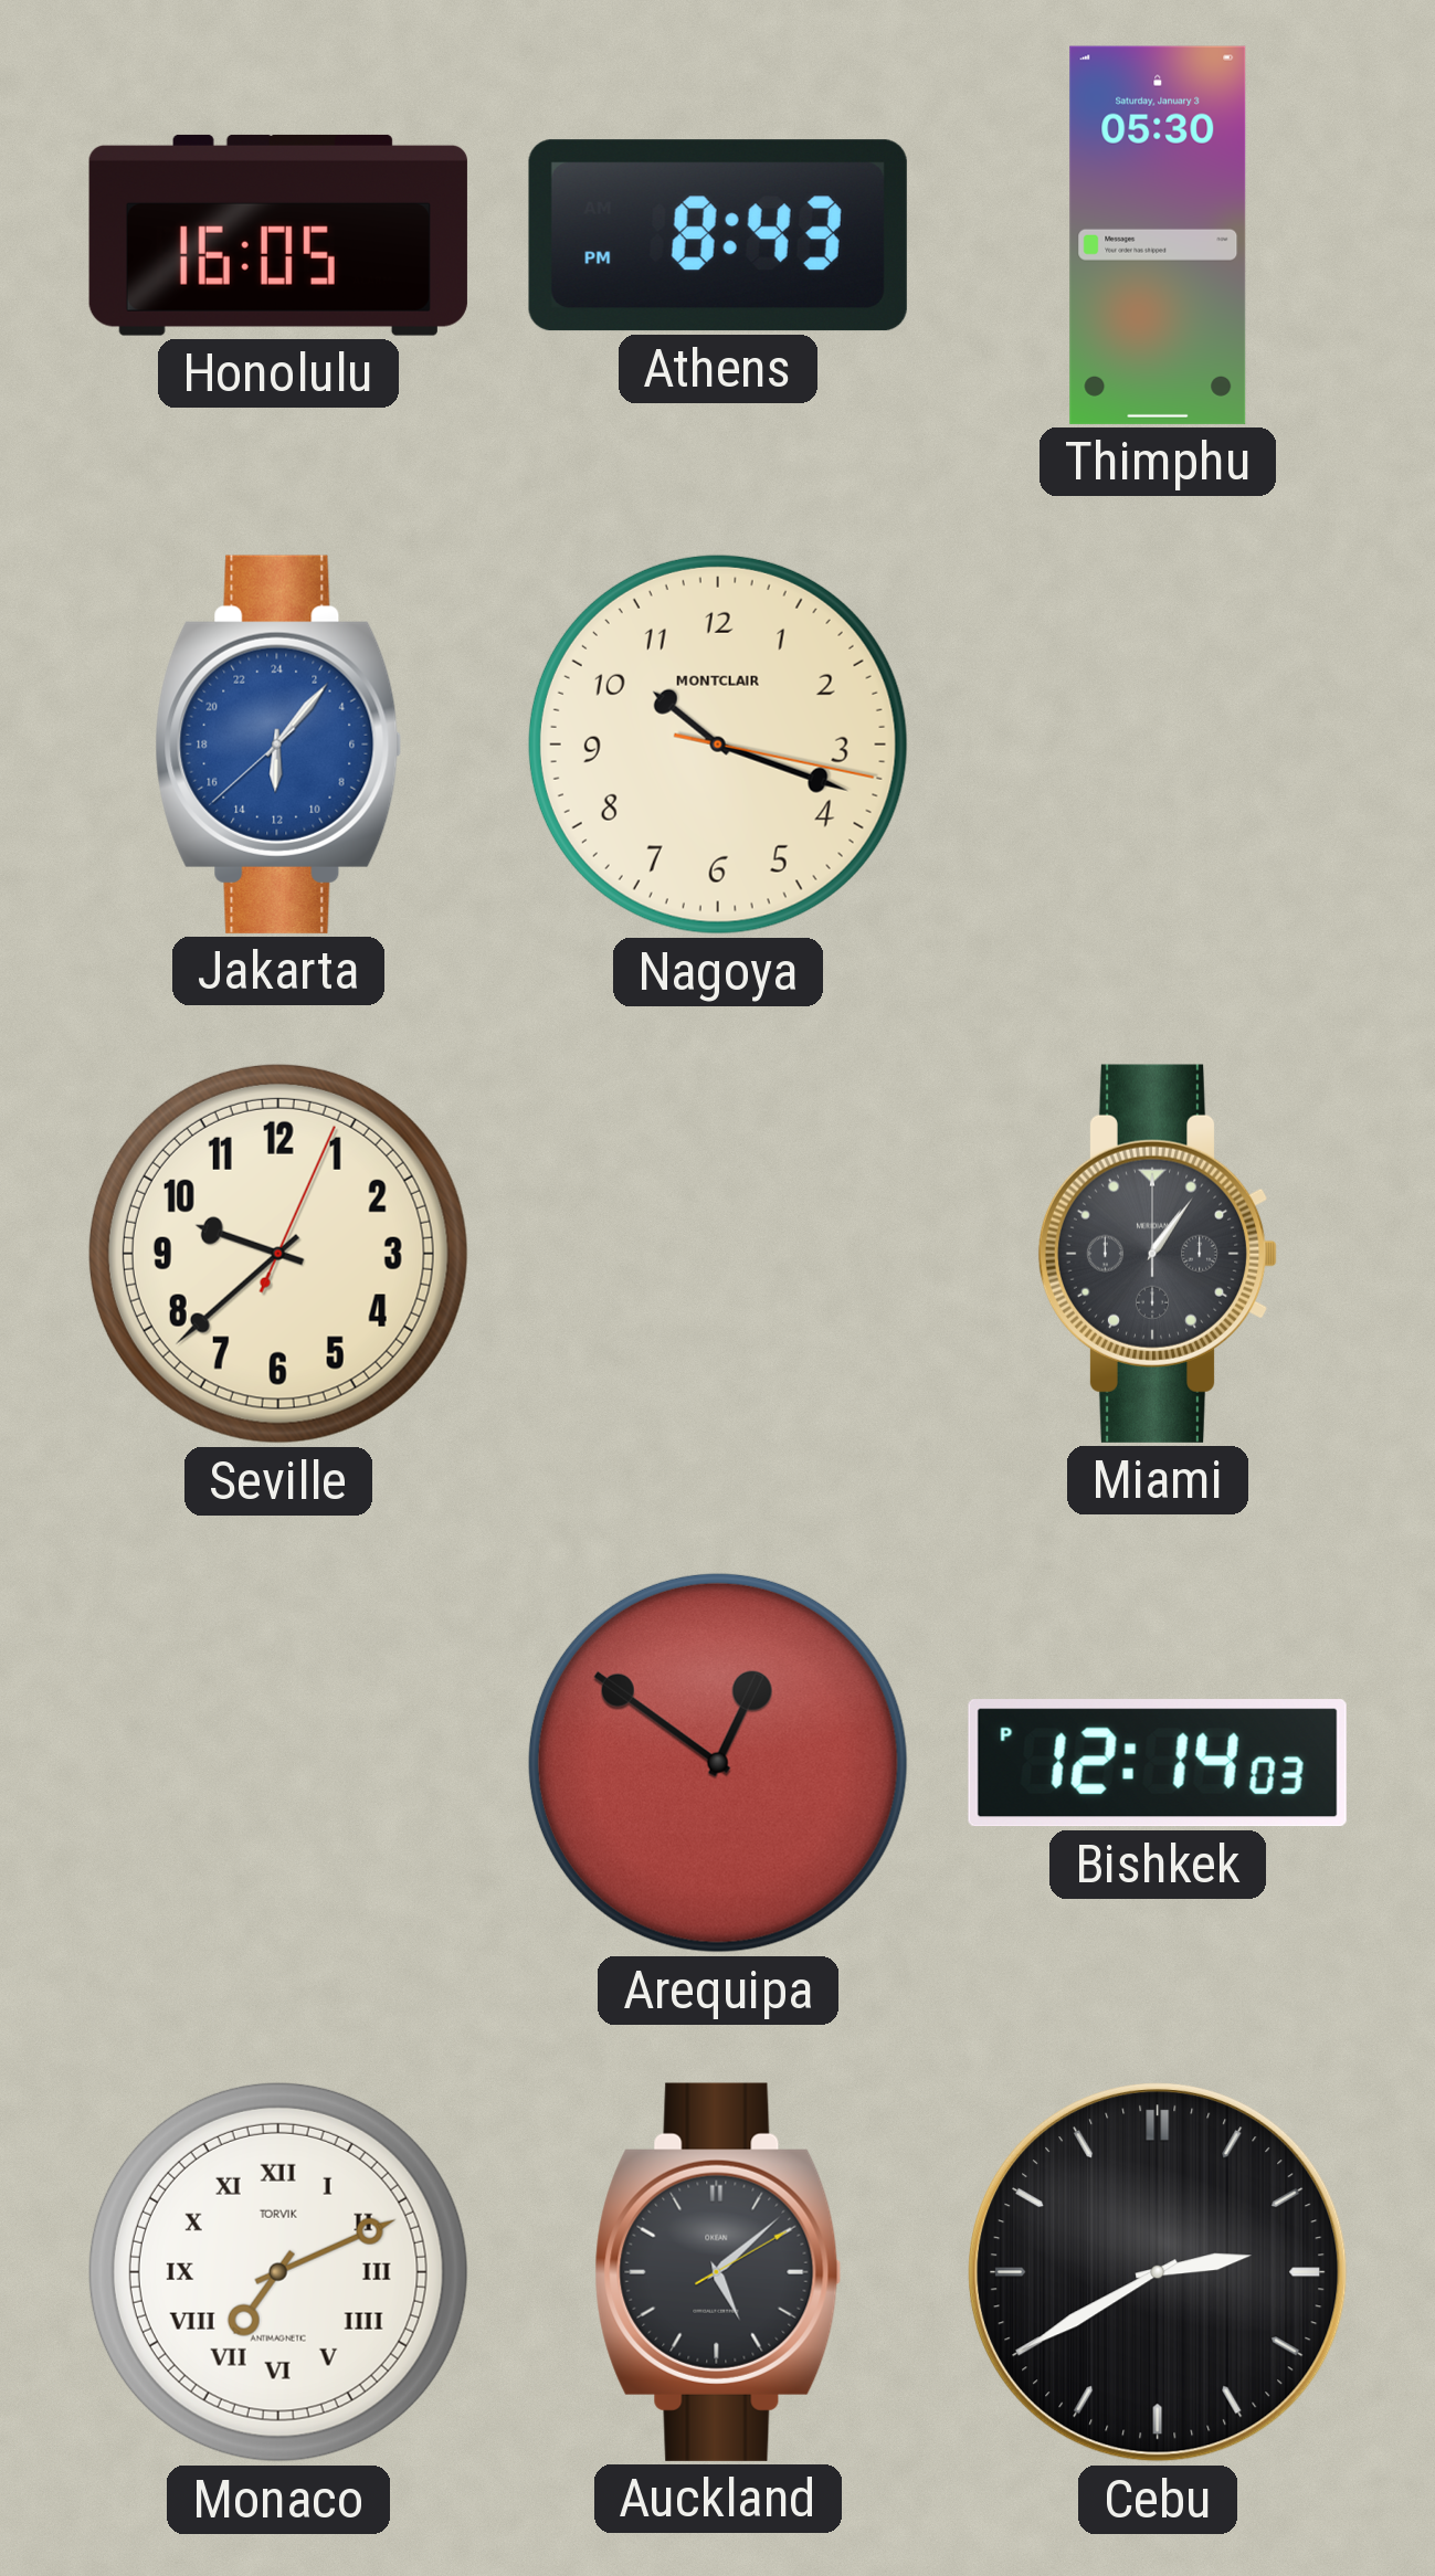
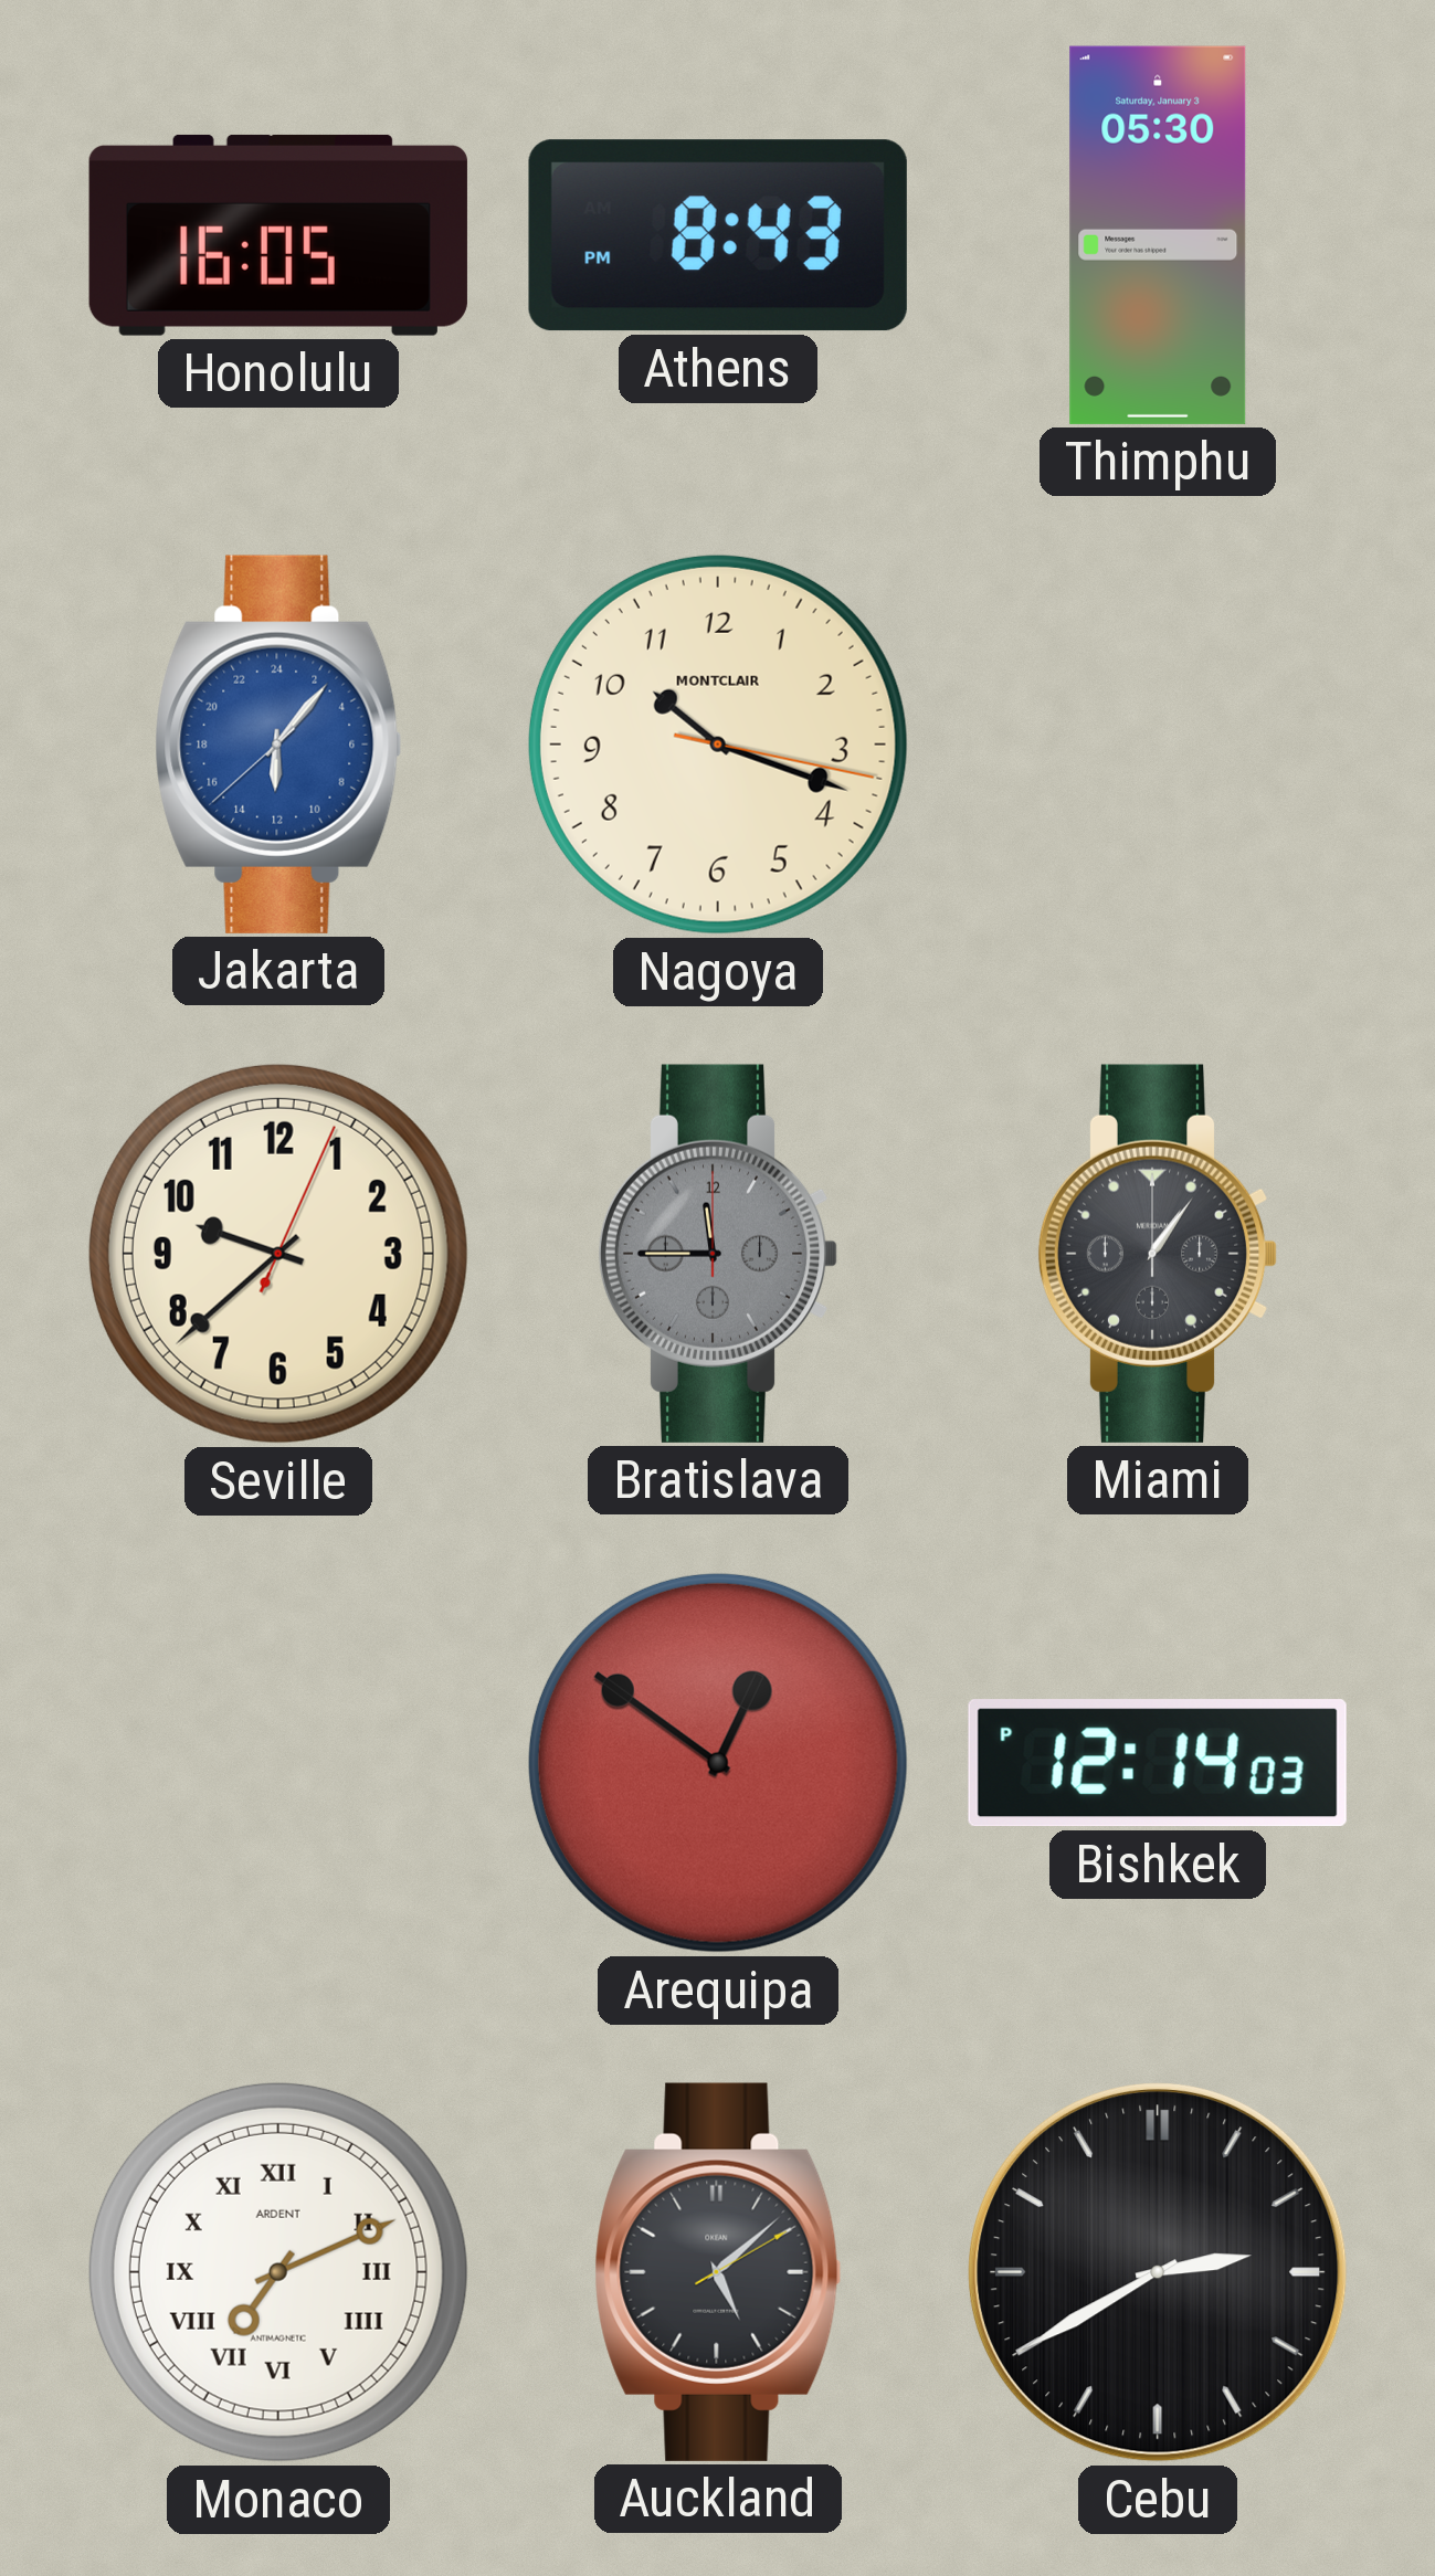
Bratislava: none -> 11:45 (718, 1254)
Monaco brand: TORVIK -> ARDENT (278, 2272)
